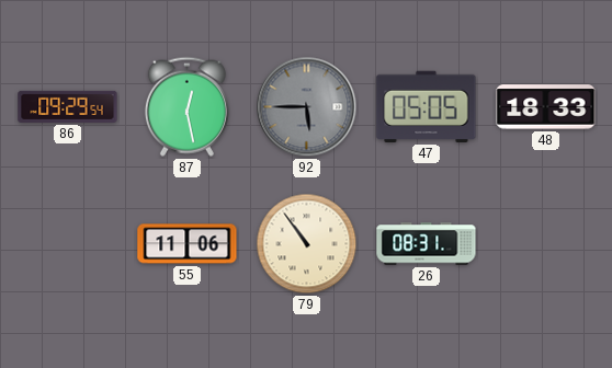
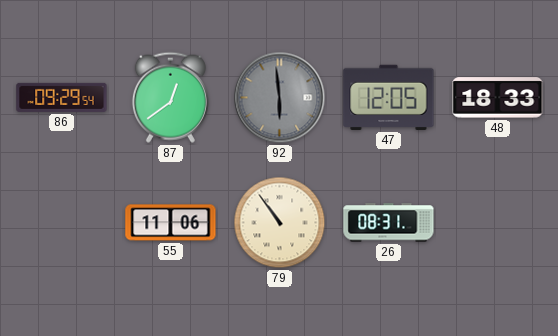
87: 12:28 -> 12:39 (170, 97)
92: 5:45 -> 5:59 (280, 98)
47: 05:05 -> 12:05 (389, 97)
